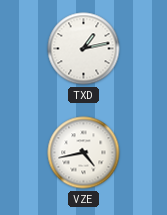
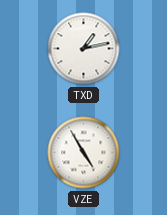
VZE: 4:43 -> 4:55 (84, 153)
